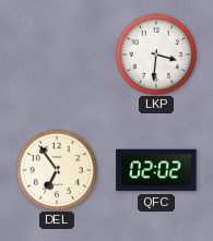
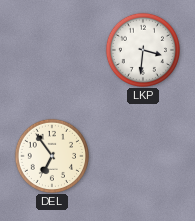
QFC: 02:02 -> none (156, 170)
